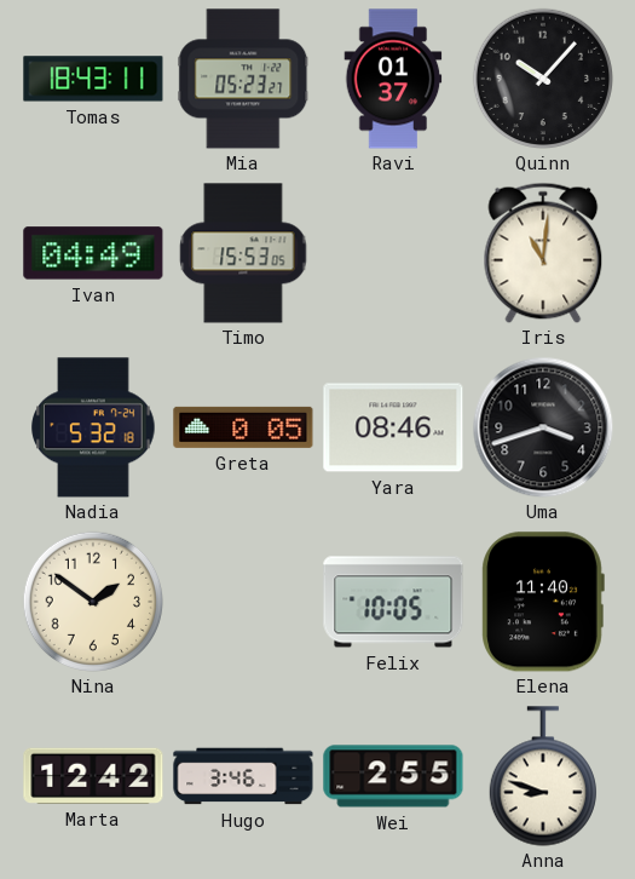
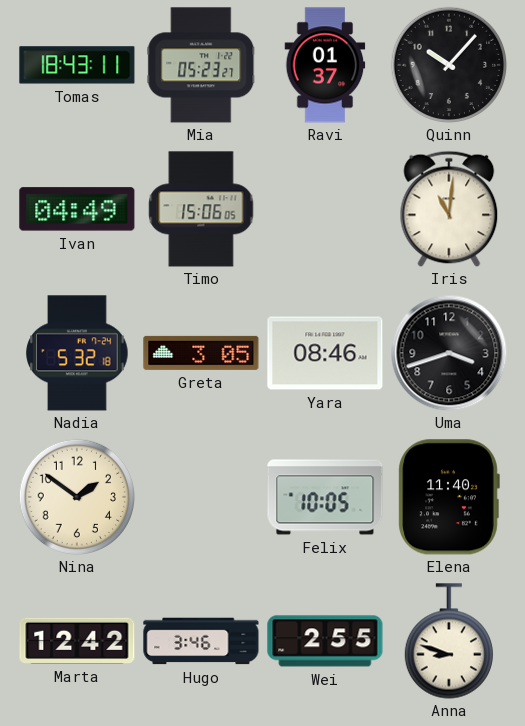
Timo: 15:53 -> 15:06 (201, 209)
Greta: 0:05 -> 3:05 (201, 353)
